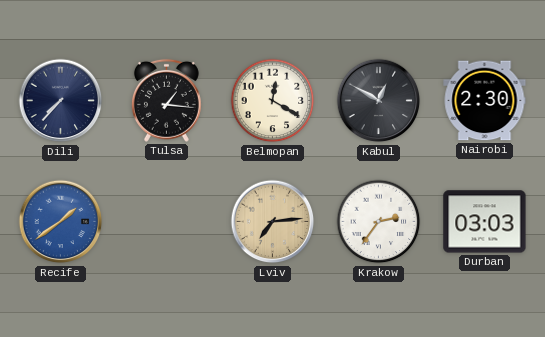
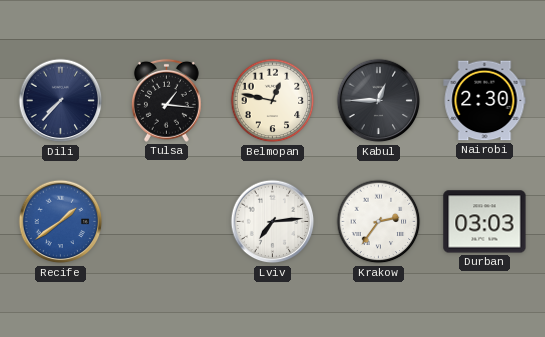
Belmopan: 12:20 -> 12:47 (273, 101)
Kabul: 12:50 -> 12:45 (379, 101)
Lviv dial: champagne -> white (273, 222)
